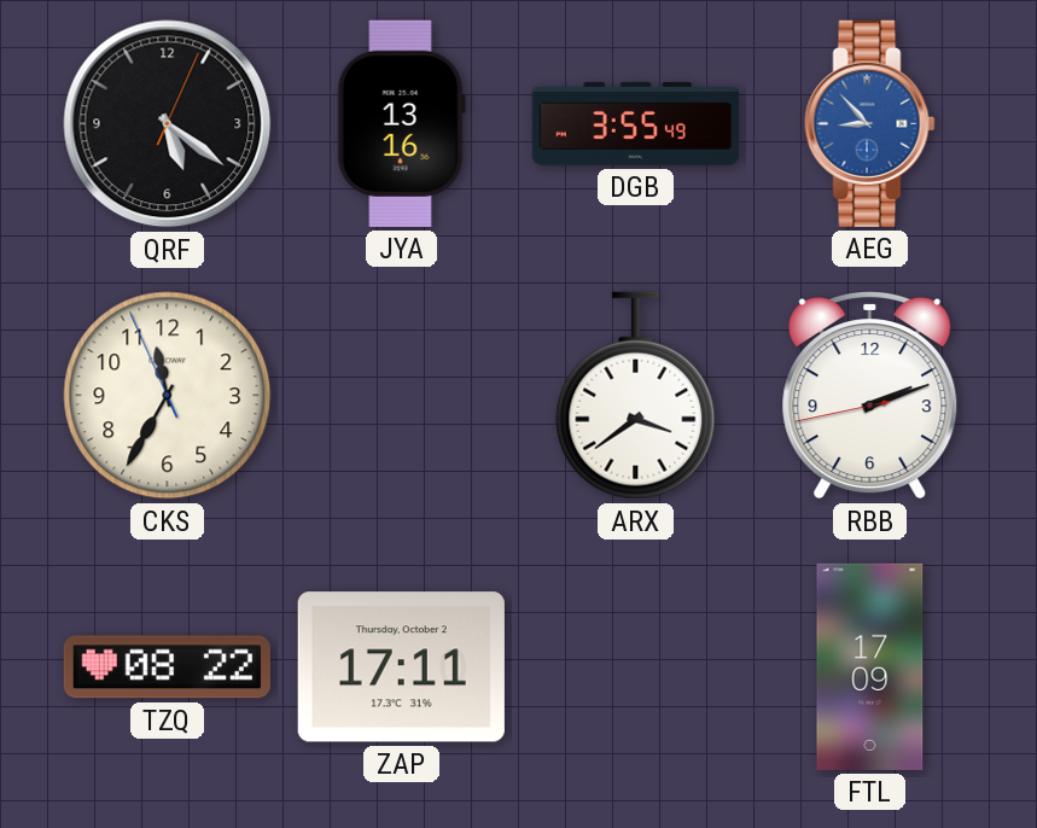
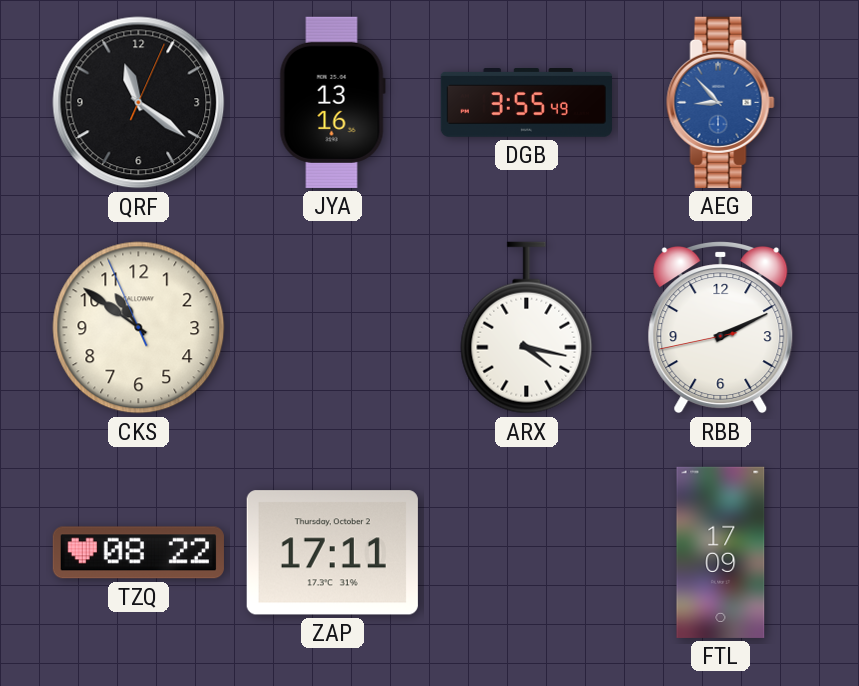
QRF: 5:21 -> 11:21 (139, 103)
CKS: 11:34 -> 10:50 (139, 328)
ARX: 3:39 -> 4:17 (527, 328)
RBB: 2:11 -> 2:10 (721, 328)
